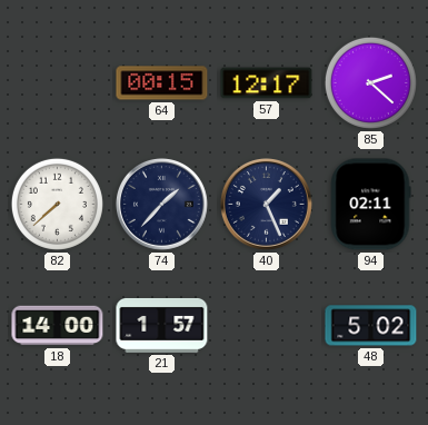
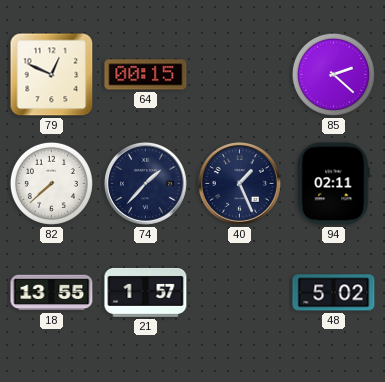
79: none -> 12:49 (52, 75)
57: 12:17 -> none (267, 83)
18: 14:00 -> 13:55 (52, 293)
